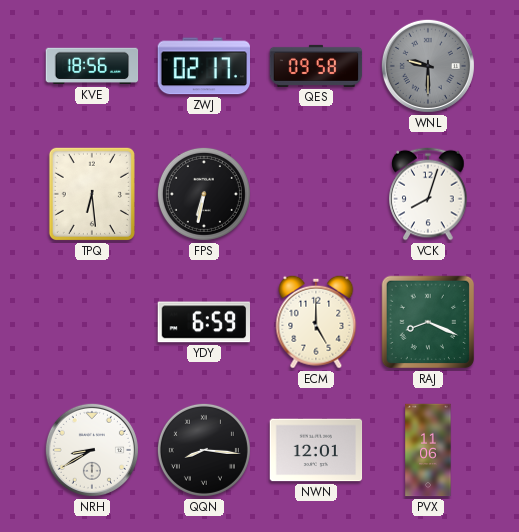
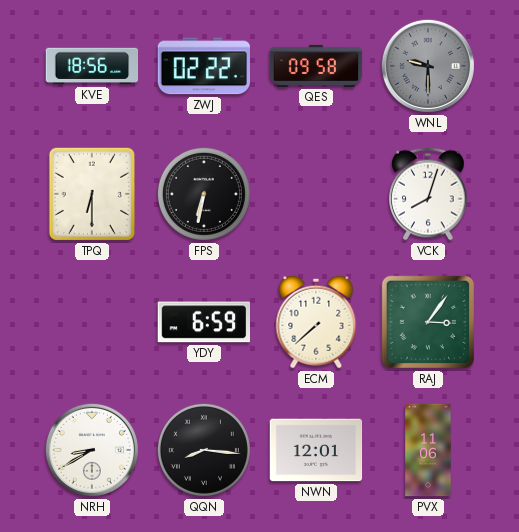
ZWJ: 02:17 -> 02:22 (203, 66)
TPQ: 6:29 -> 6:30 (92, 194)
ECM: 5:00 -> 7:38 (316, 322)
RAJ: 8:19 -> 3:06 (428, 322)
